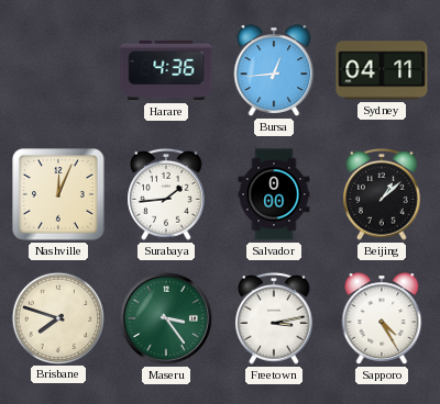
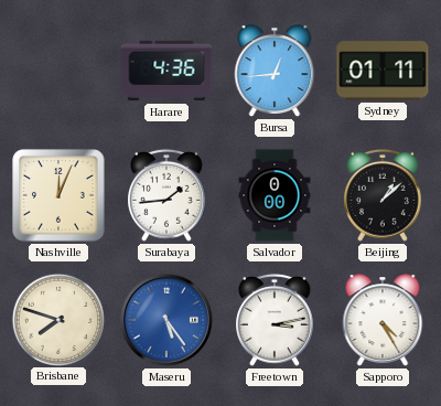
Sydney: 04:11 -> 01:11 (383, 71)
Maseru: 3:24 -> 5:24 (166, 320)
Maseru dial: green -> blue (166, 320)
